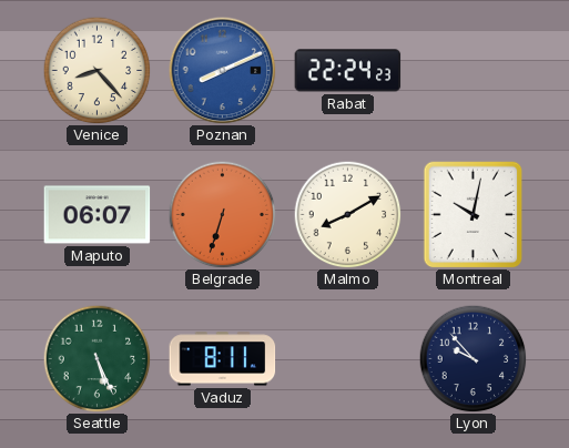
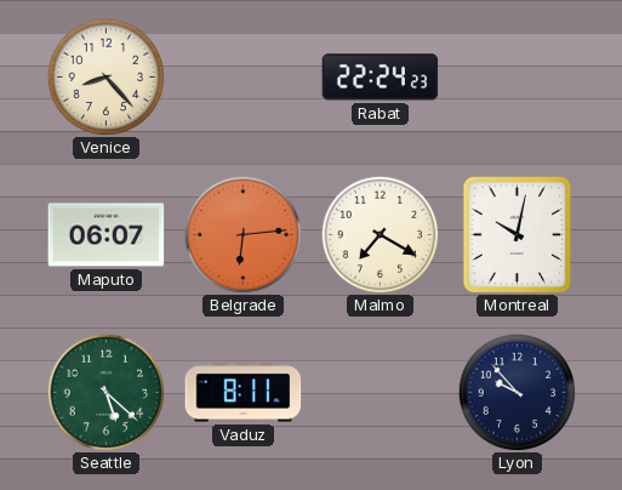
Poznan: 8:11 -> none (223, 71)
Belgrade: 6:33 -> 6:14 (242, 234)
Malmo: 8:10 -> 7:20 (380, 234)
Seattle: 5:26 -> 5:22 (105, 392)
